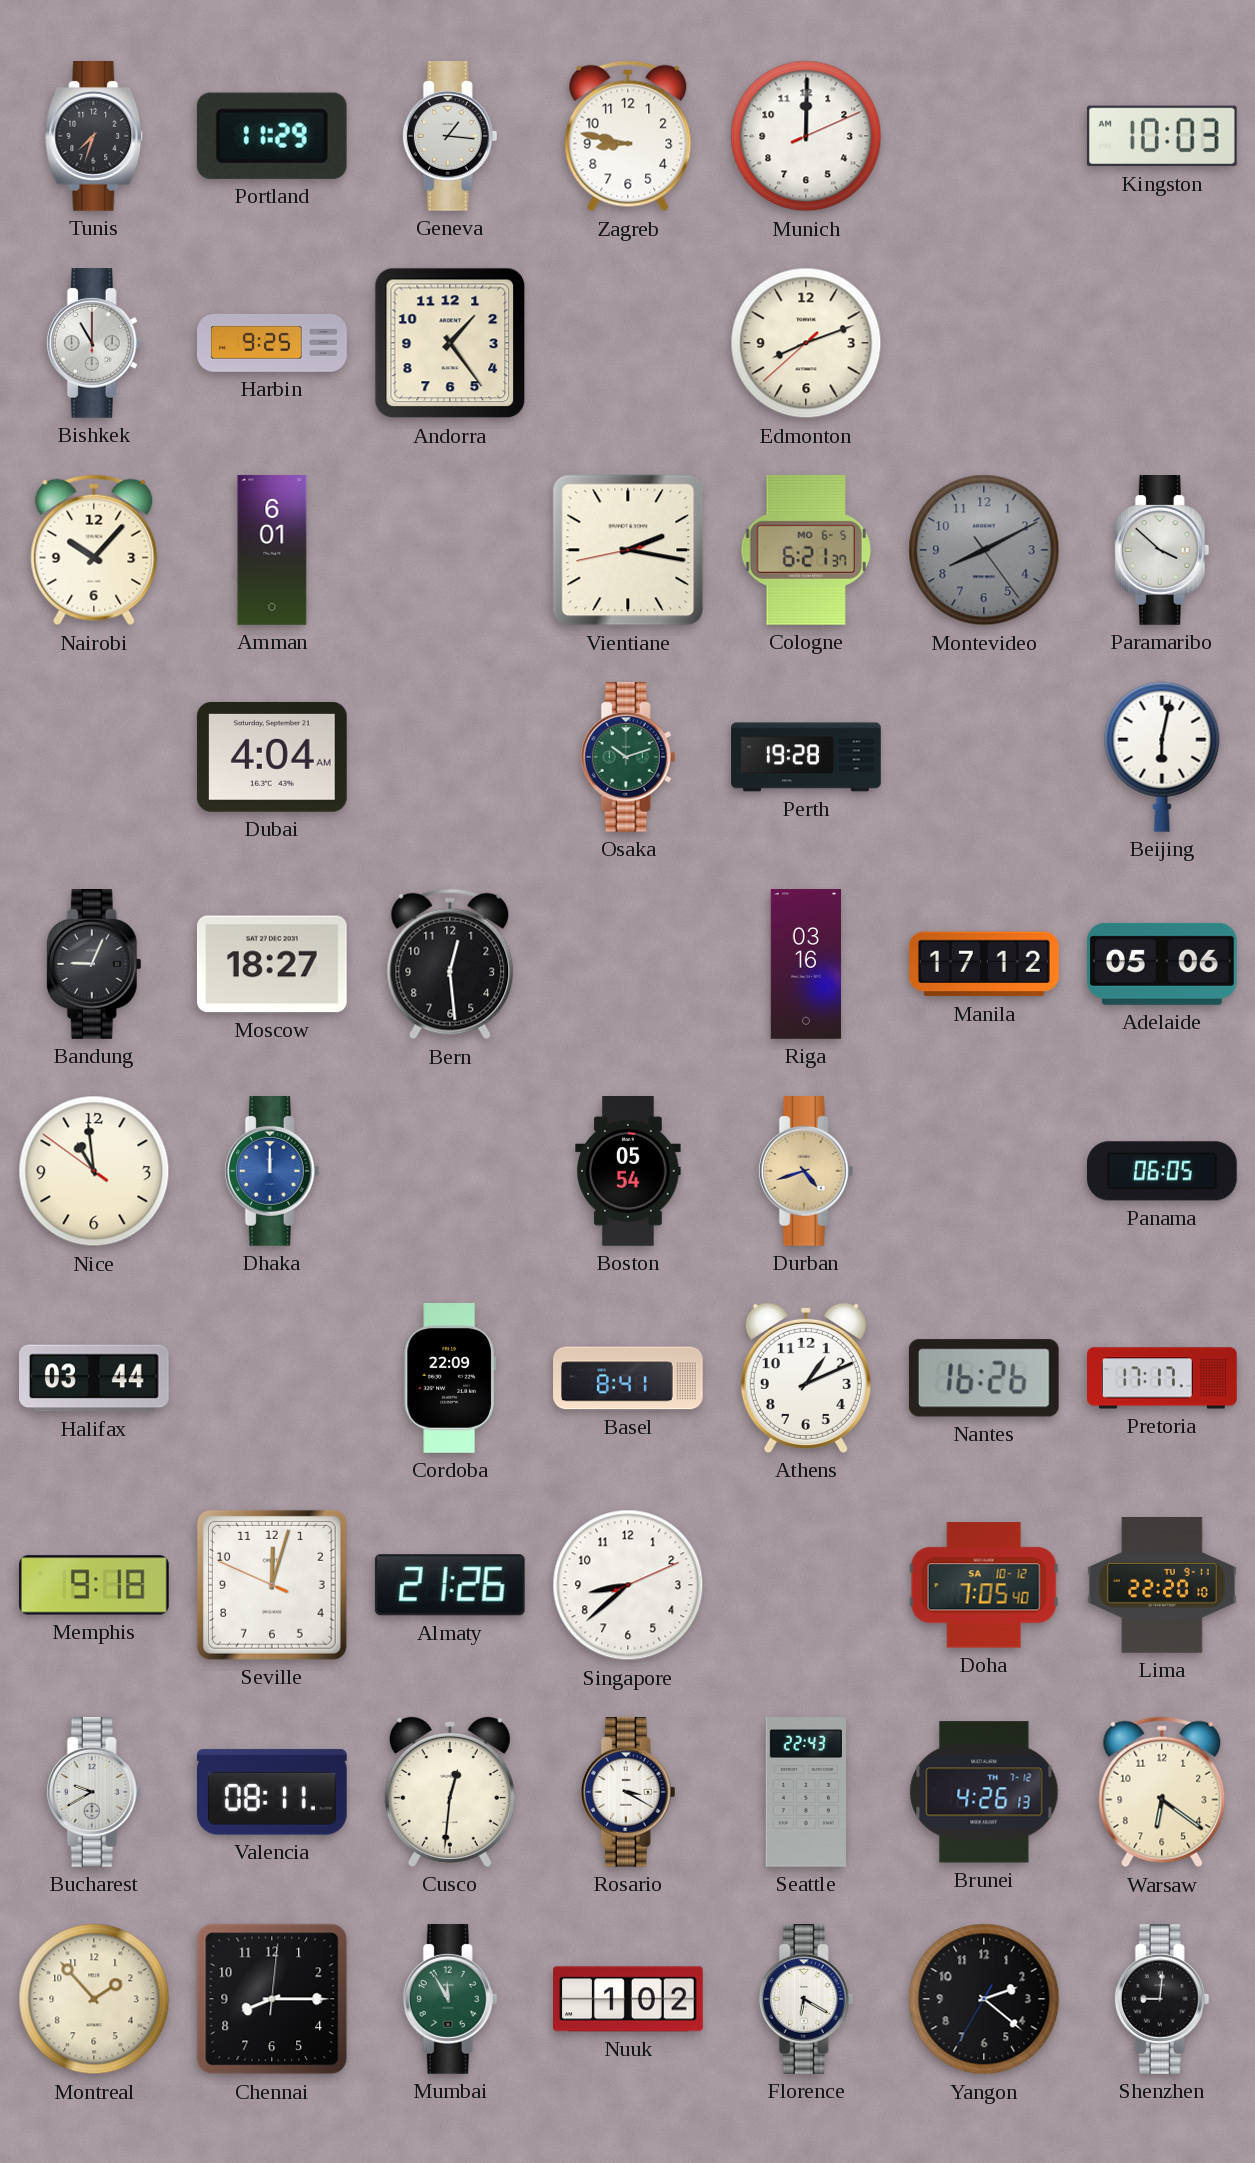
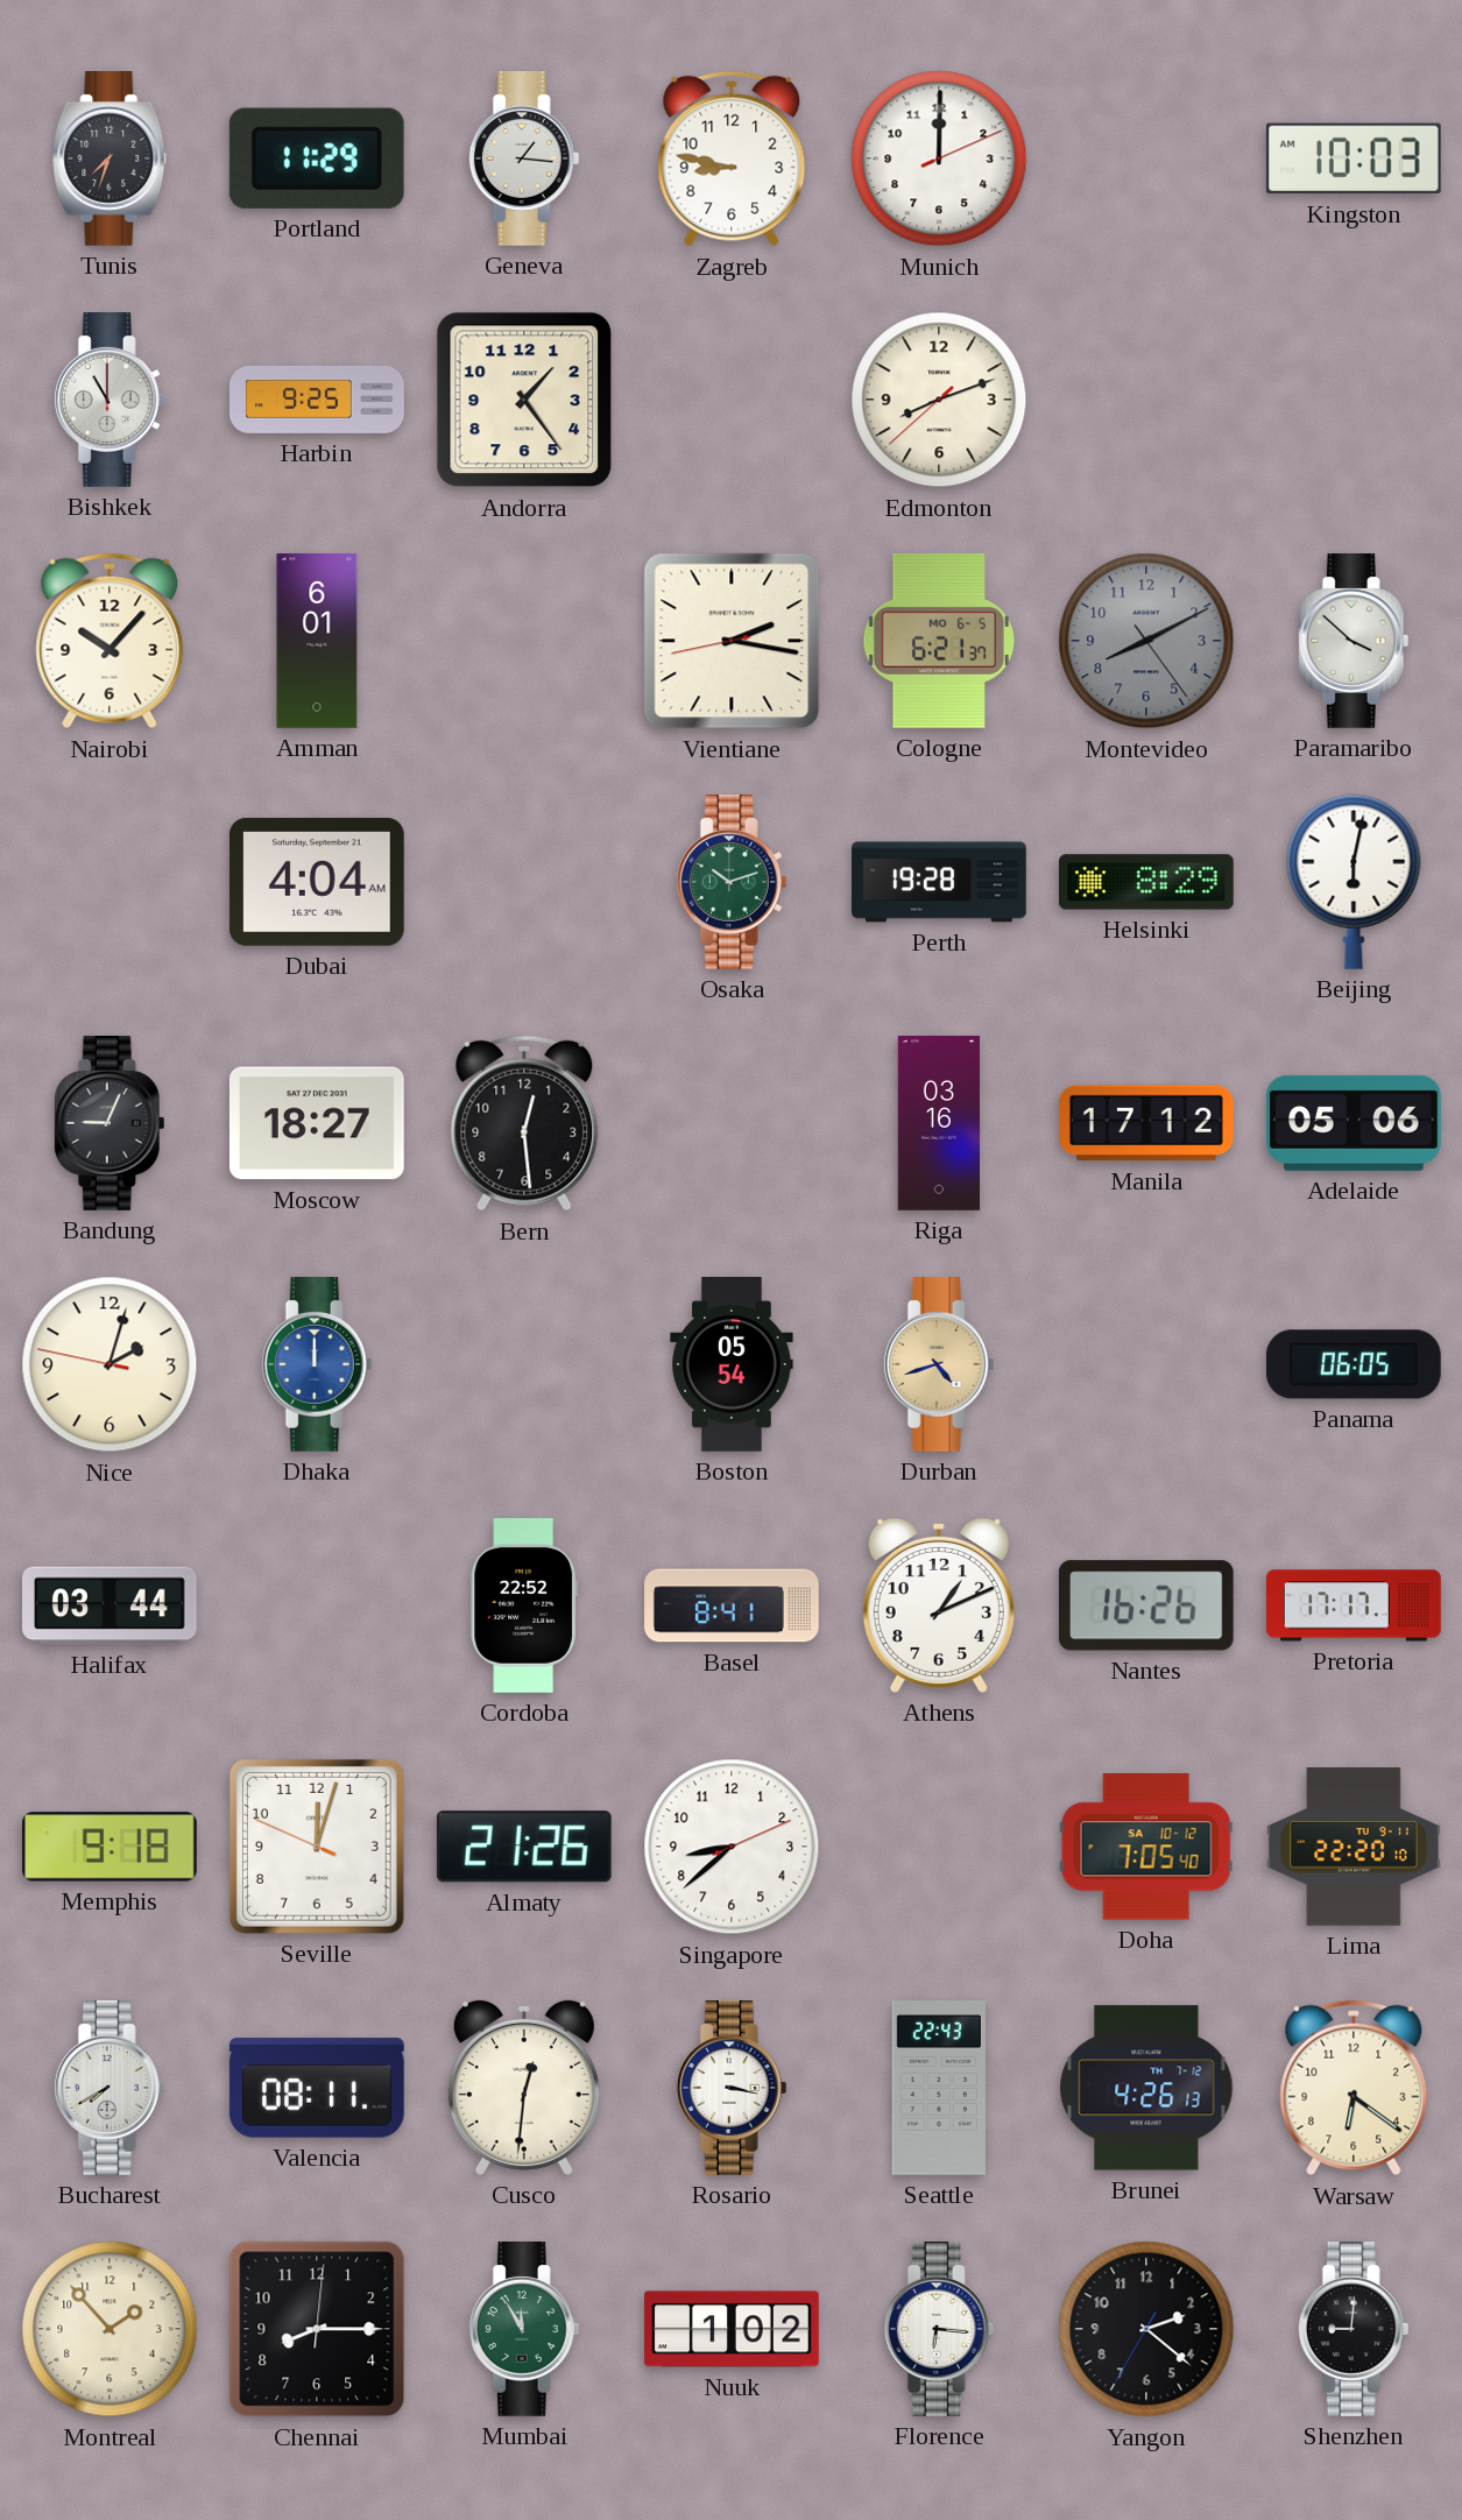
Helsinki: none -> 8:29 (1147, 882)
Nice: 10:58 -> 2:02 (110, 1364)
Cordoba: 22:09 -> 22:52 (524, 1607)
Bucharest: 9:40 -> 7:40 (110, 2089)
Rosario: 3:20 -> 3:17 (732, 2089)
Florence: 6:20 -> 6:16 (939, 2330)
